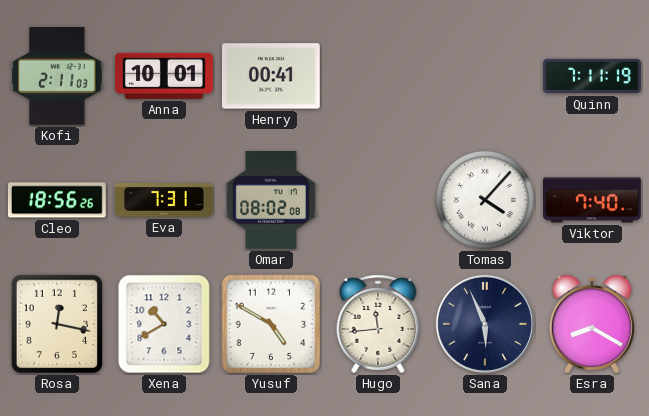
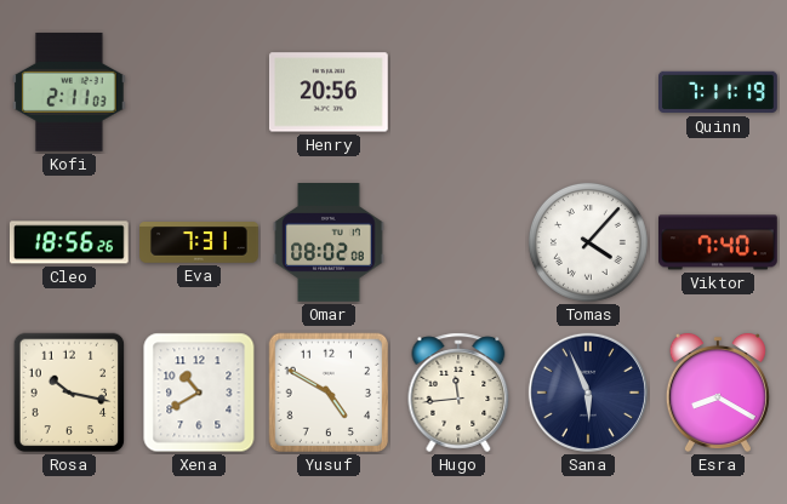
Anna: 10:01 -> none (165, 76)
Henry: 00:41 -> 20:56 (329, 92)
Rosa: 12:17 -> 10:17 (69, 393)
